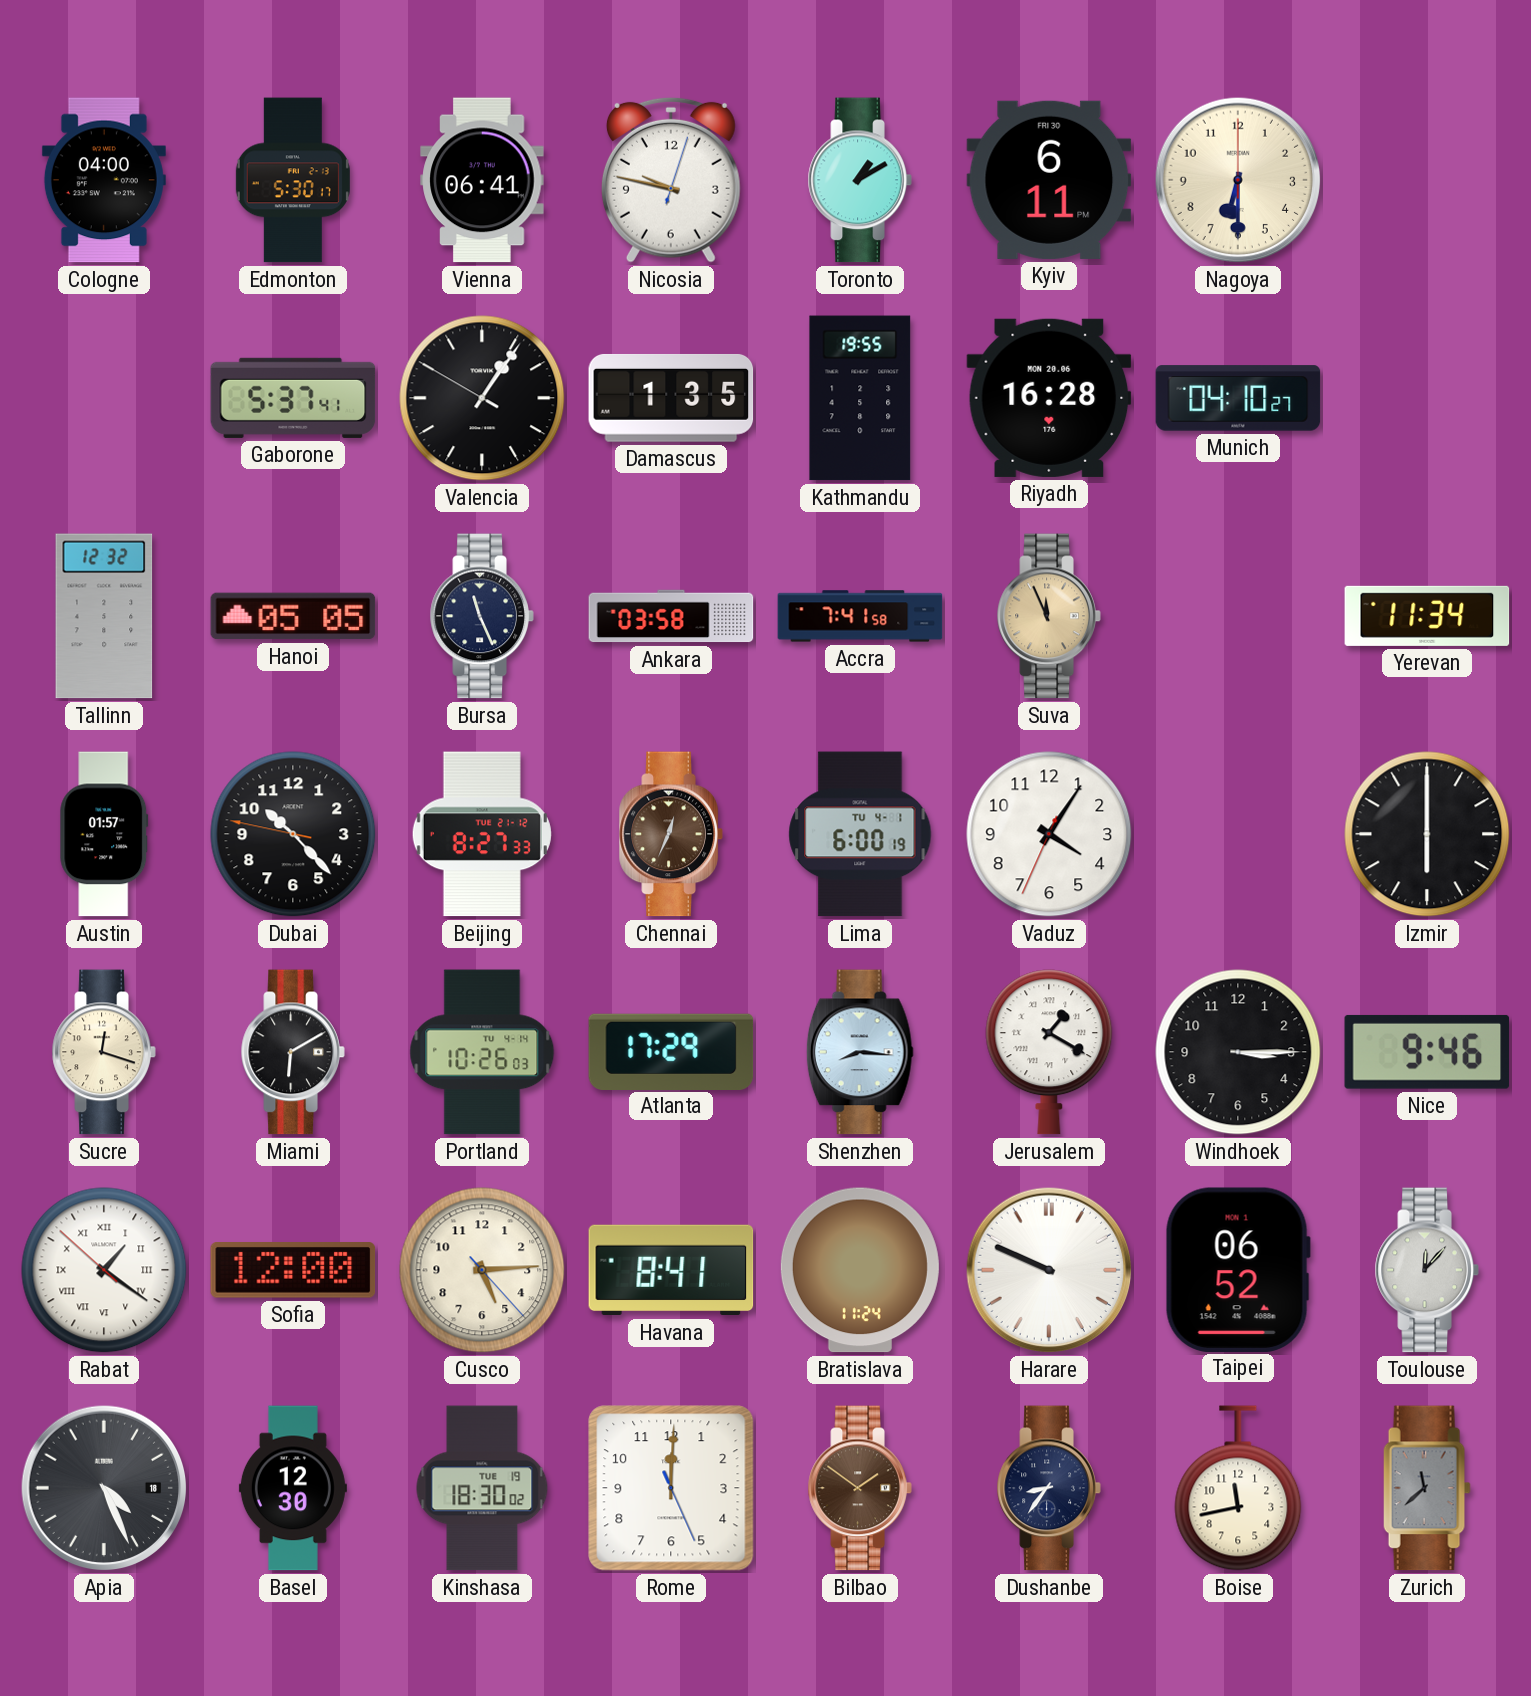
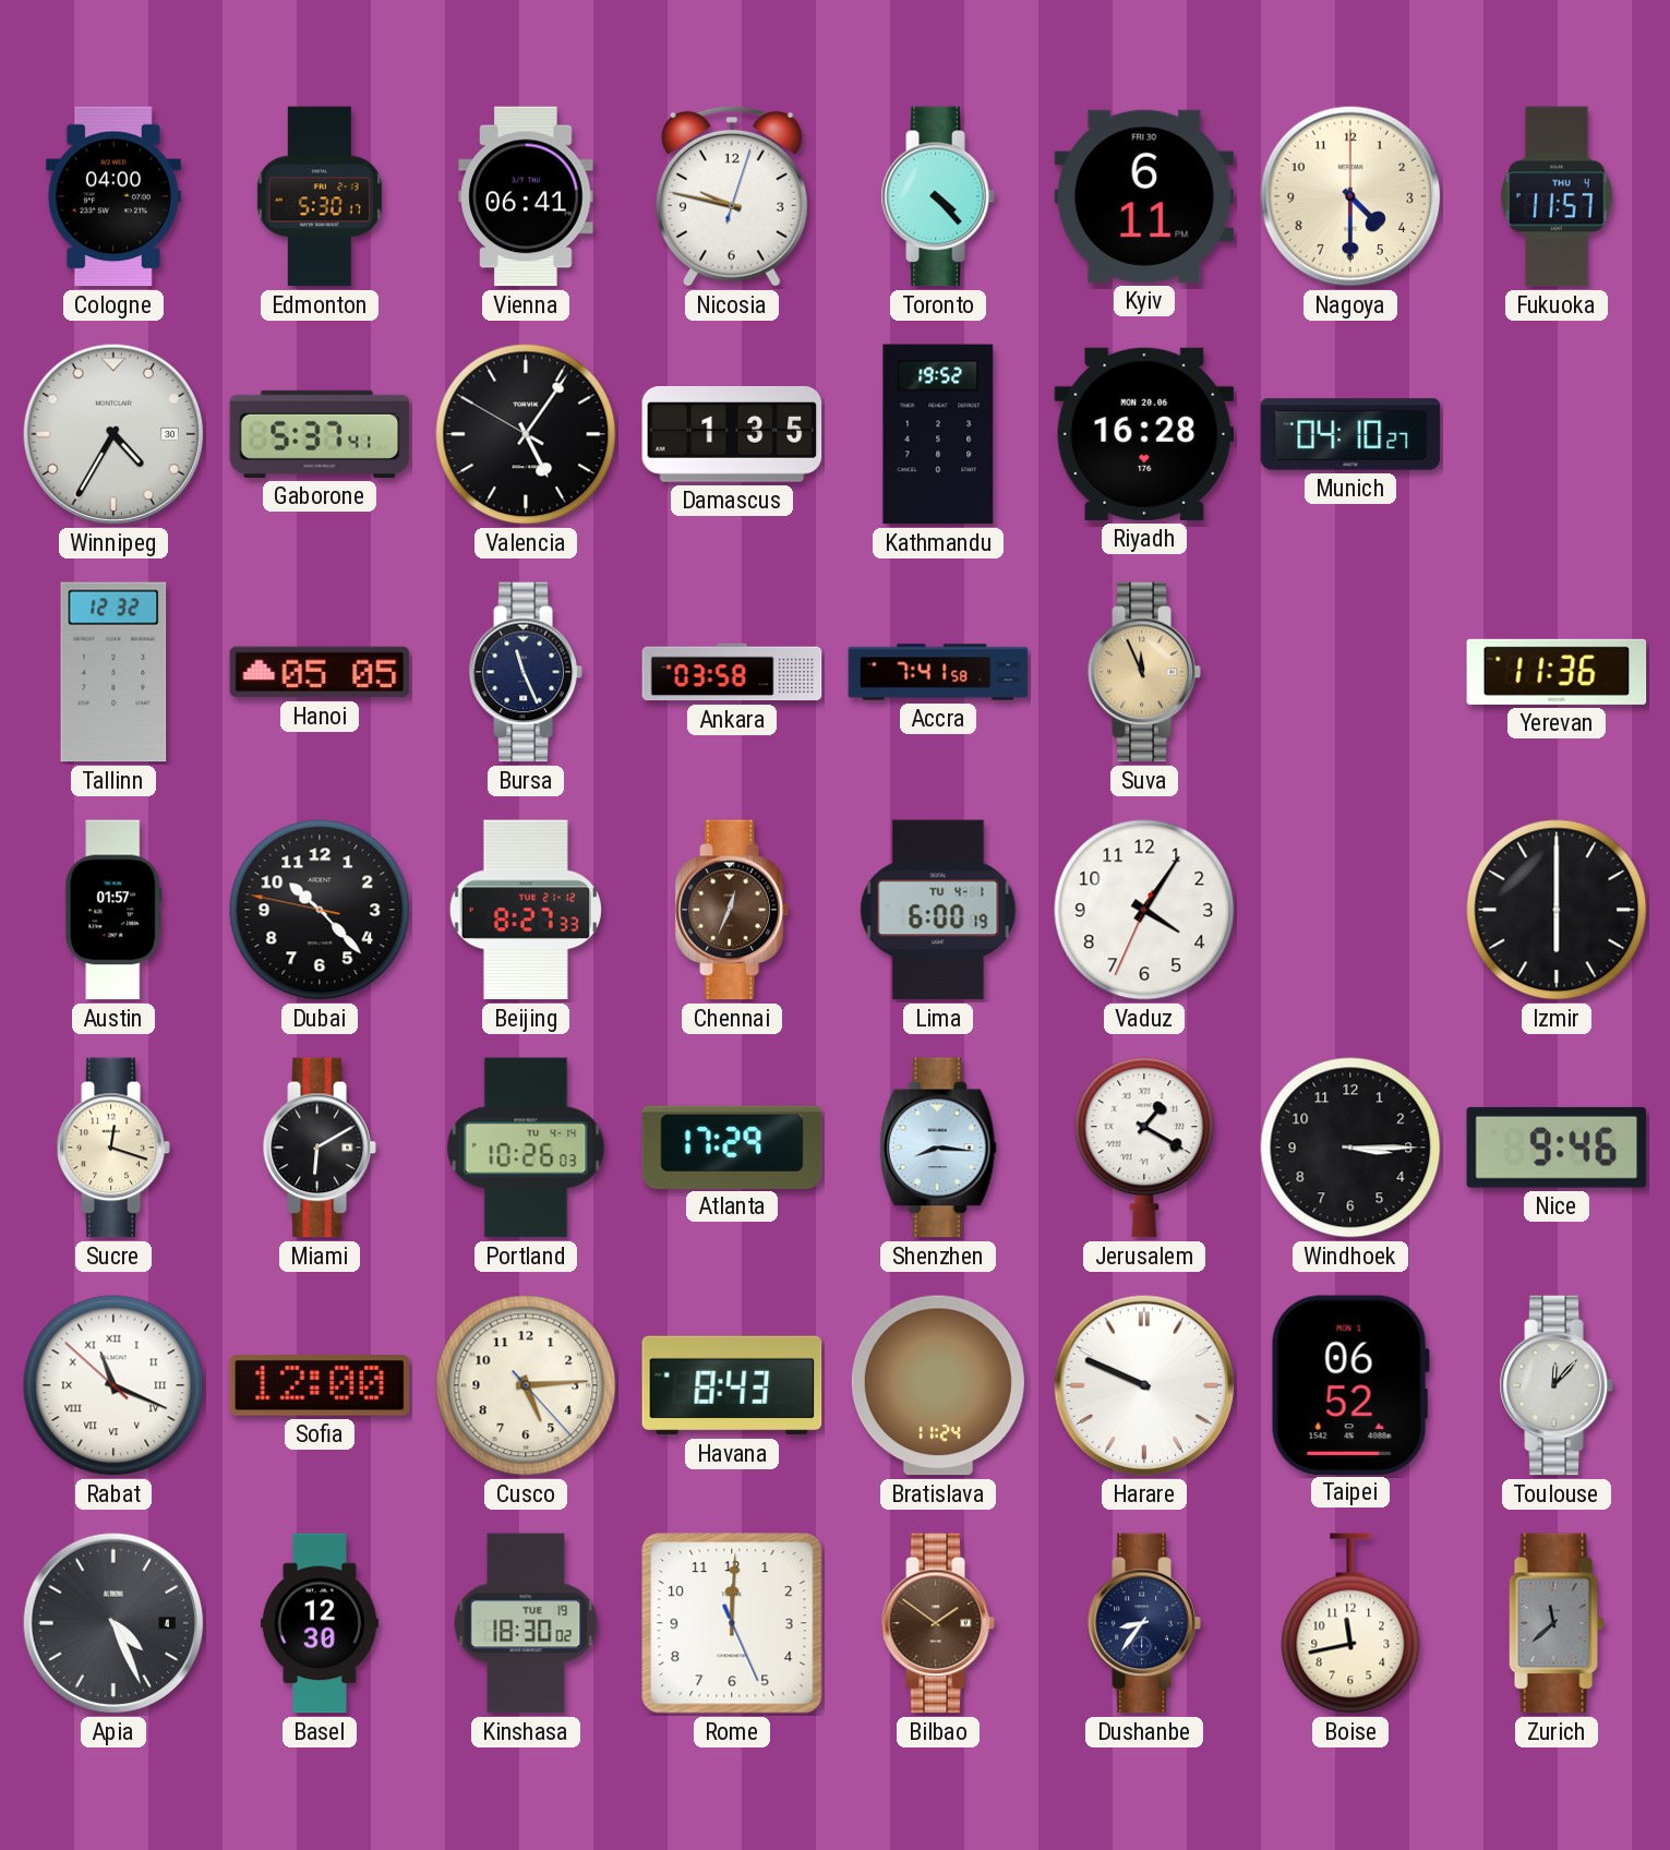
Toronto: 1:10 -> 4:23 (938, 196)
Nagoya: 6:30 -> 4:30 (1350, 196)
Fukuoka: none -> 11:57 (1558, 196)
Winnipeg: none -> 4:35 (113, 434)
Valencia: 1:05 -> 5:05 (526, 434)
Kathmandu: 19:55 -> 19:52 (938, 434)
Yerevan: 11:34 -> 11:36 (1557, 672)
Rabat: 1:20 -> 11:18 (113, 1385)
Havana: 8:41 -> 8:43 (732, 1385)
Apia date: 18 -> 4 (113, 1623)
